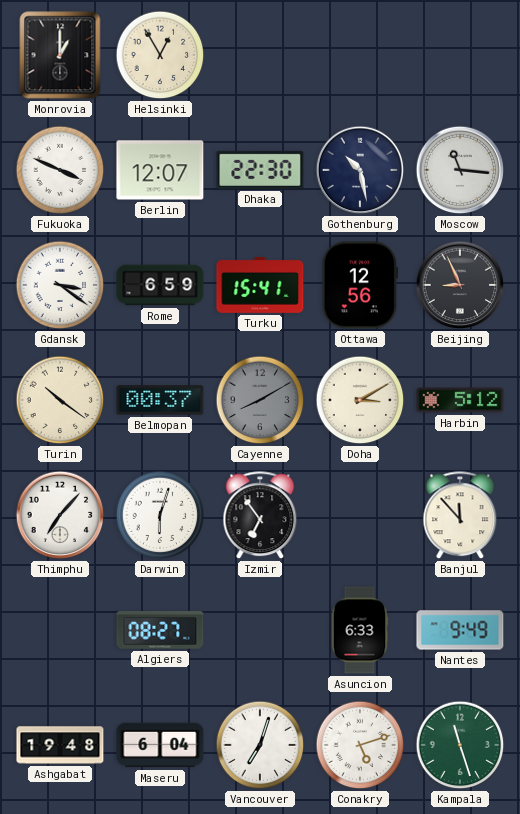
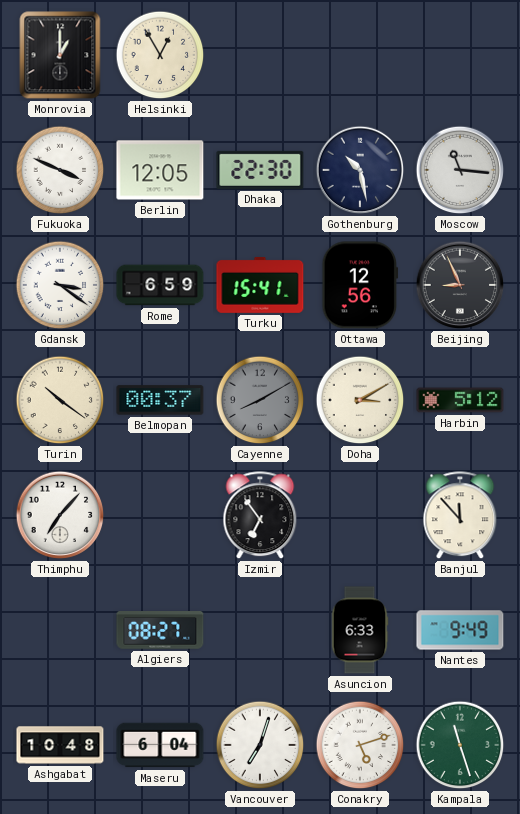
Berlin: 12:07 -> 12:05 (160, 170)
Darwin: 6:03 -> none (160, 515)
Ashgabat: 19:48 -> 10:48 (60, 745)
